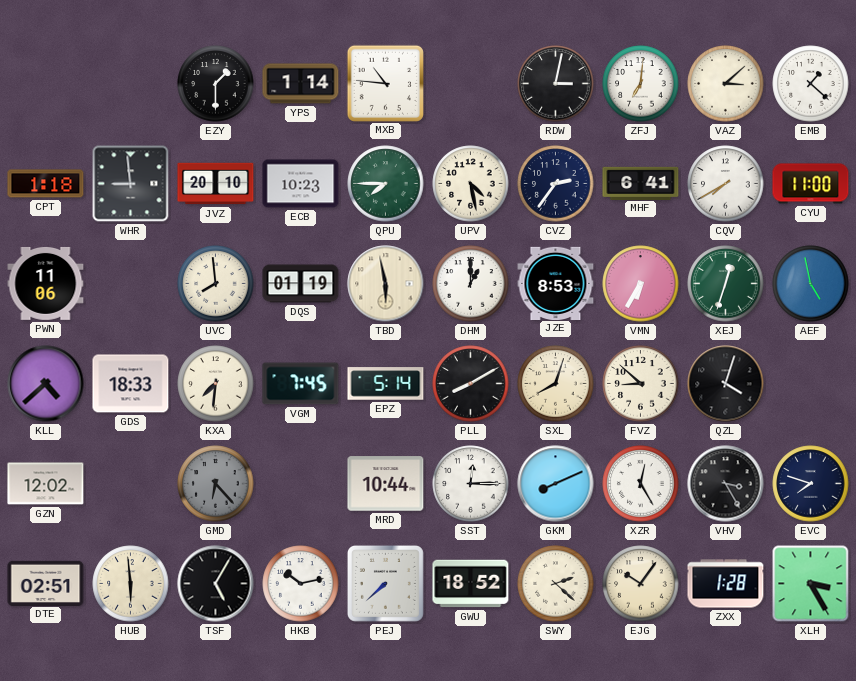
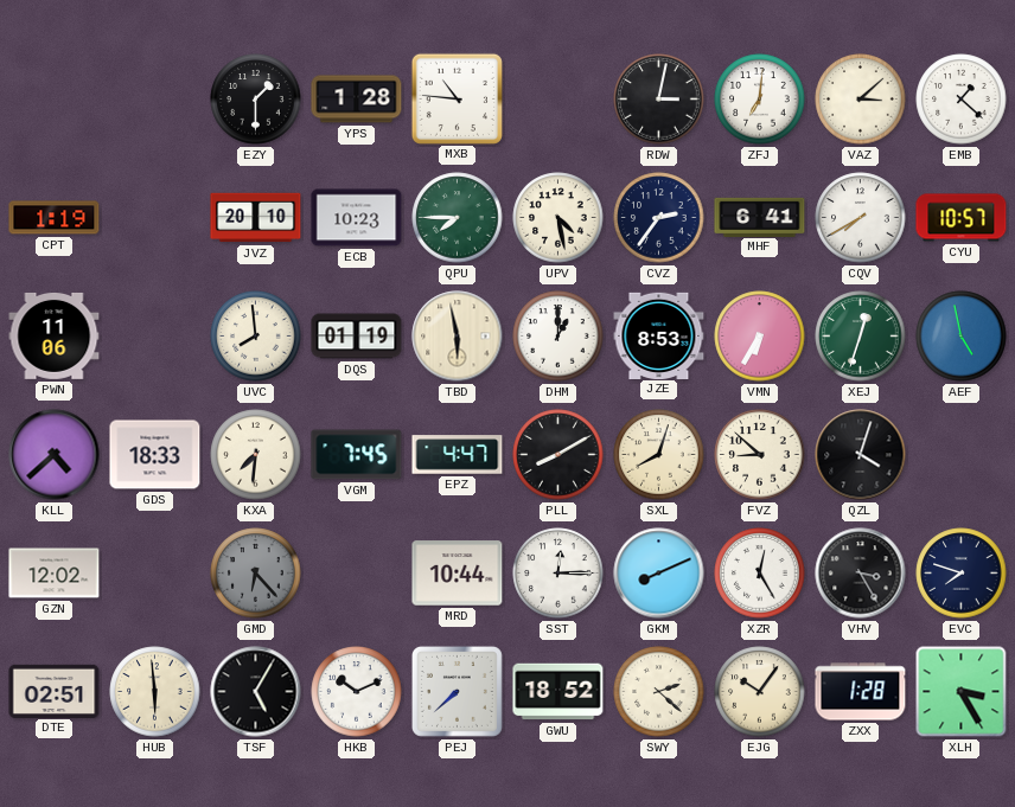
YPS: 1:14 -> 1:28 (357, 100)
CPT: 1:18 -> 1:19 (55, 218)
WHR: 8:59 -> none (131, 184)
CYU: 11:00 -> 10:57 (962, 218)
EPZ: 5:14 -> 4:47 (458, 455)
HKB: 10:13 -> 10:11 (357, 692)
